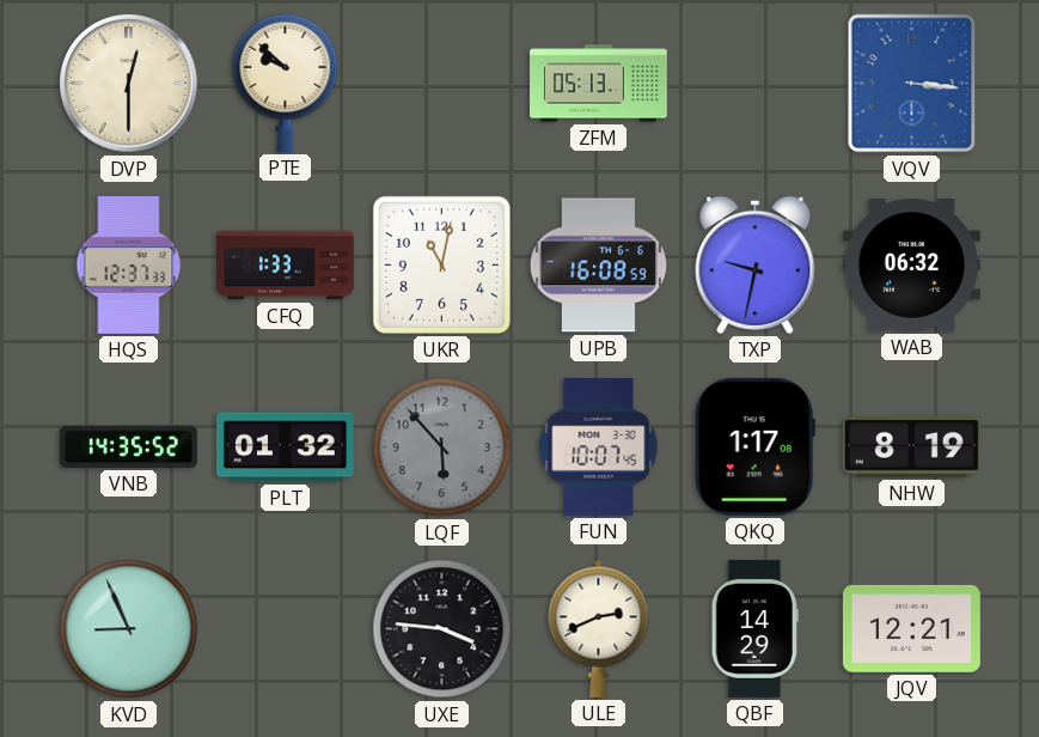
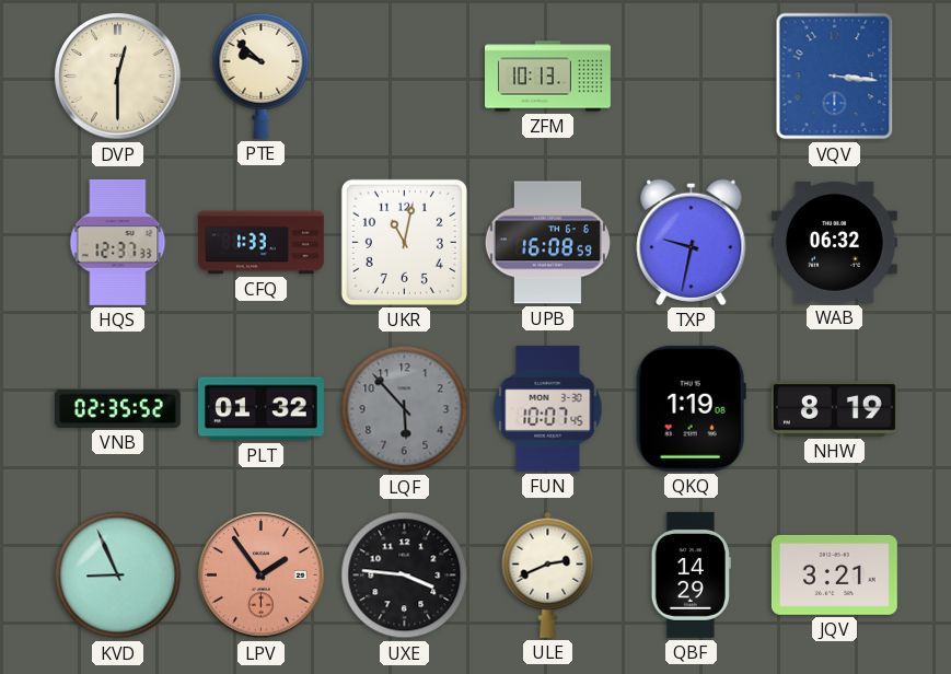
ZFM: 05:13 -> 10:13 (548, 77)
VNB: 14:35 -> 02:35 (117, 408)
QKQ: 1:17 -> 1:19 (691, 408)
LPV: none -> 1:54 (262, 576)
JQV: 12:21 -> 3:21 (834, 574)
